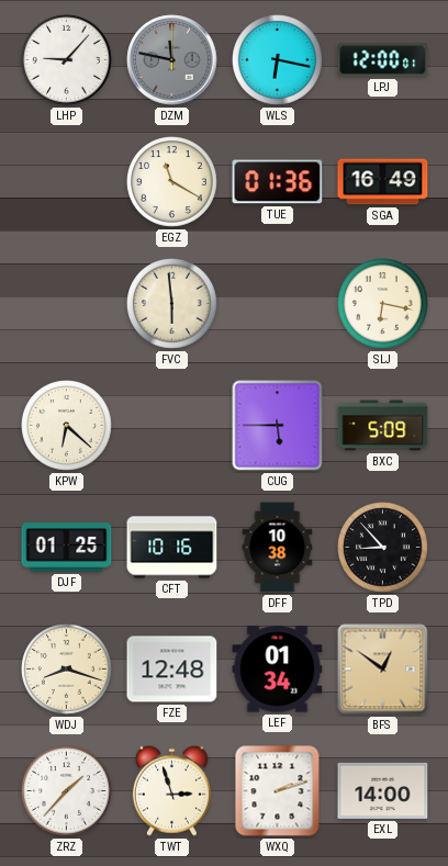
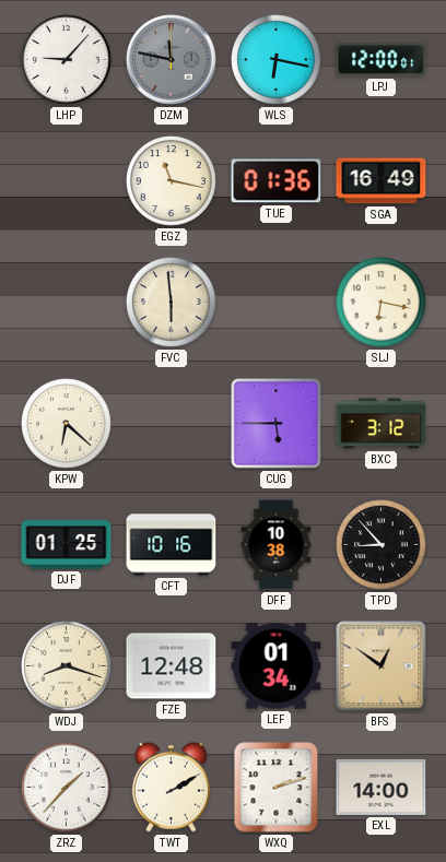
EGZ: 11:20 -> 11:17 (172, 181)
BXC: 5:09 -> 3:12 (382, 424)
TWT: 2:57 -> 2:10 (171, 787)
